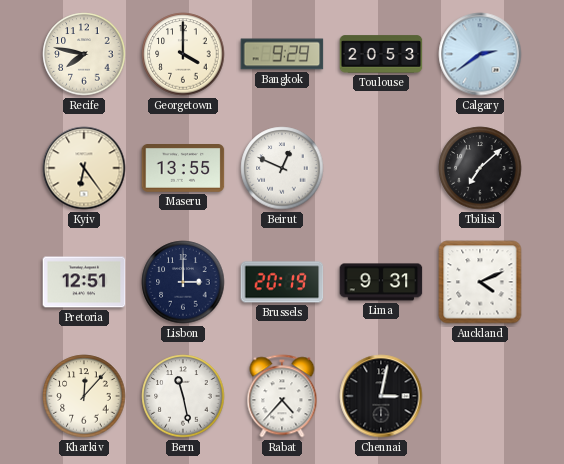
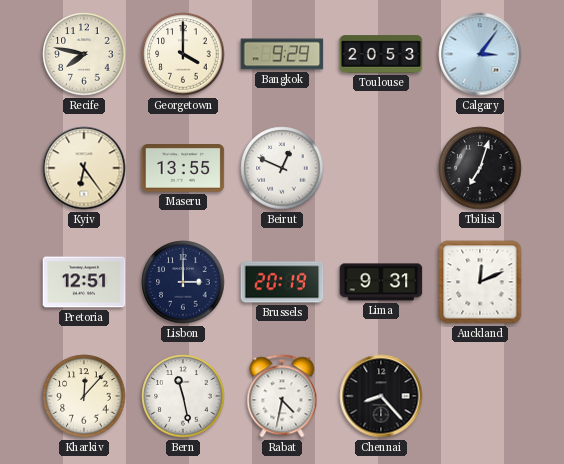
Calgary: 2:39 -> 3:06 (480, 54)
Tbilisi: 7:08 -> 7:03 (480, 168)
Auckland: 4:11 -> 12:11 (480, 282)
Rabat: 4:37 -> 4:32 (282, 396)
Chennai: 3:02 -> 8:23 (381, 396)
